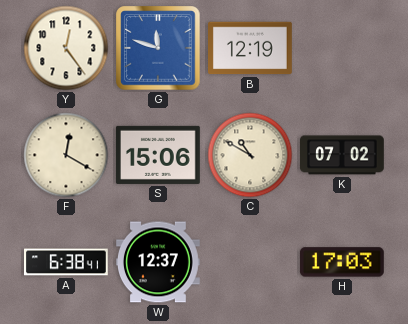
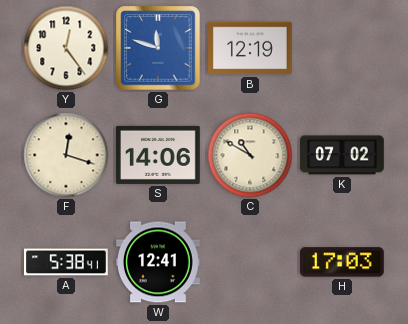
F: 12:20 -> 12:18 (66, 155)
S: 15:06 -> 14:06 (159, 155)
A: 6:38 -> 5:38 (67, 262)
W: 12:37 -> 12:41 (159, 262)
